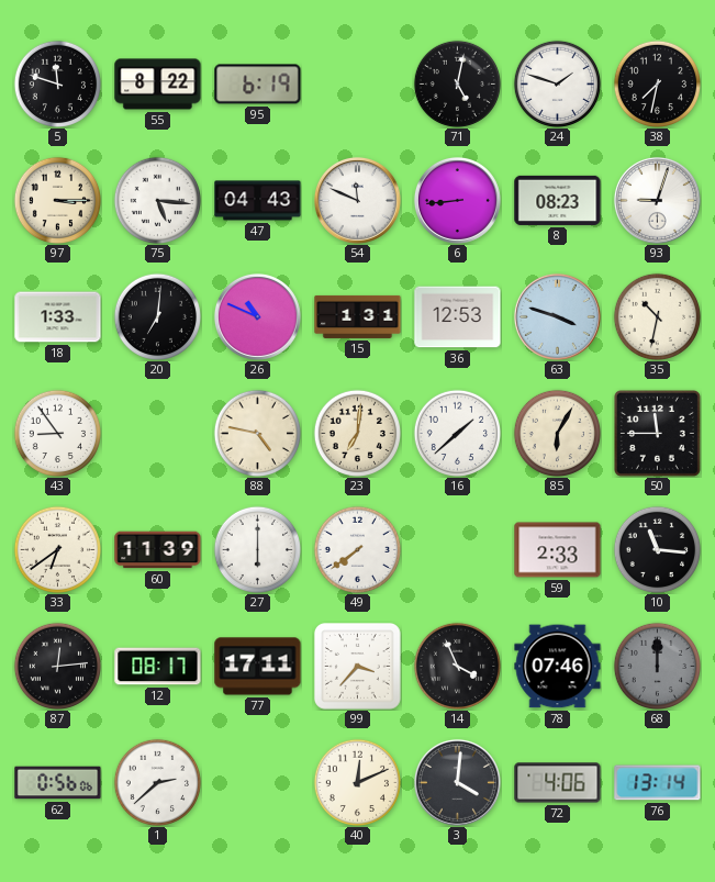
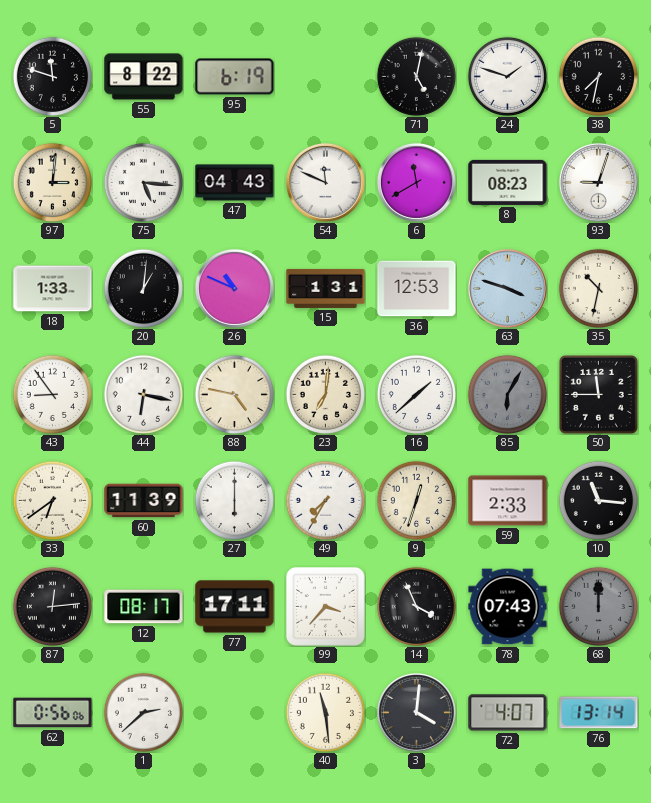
97: 3:15 -> 3:01 (52, 182)
6: 8:44 -> 11:40 (416, 182)
20: 7:01 -> 1:01 (143, 288)
44: none -> 6:17 (143, 394)
85 dial: cream -> grey (507, 394)
49: 7:39 -> 7:35 (325, 500)
9: none -> 12:33 (416, 500)
78: 07:46 -> 07:43 (508, 607)
40: 12:11 -> 11:29 (325, 712)
72: 4:06 -> 4:07 (508, 713)
